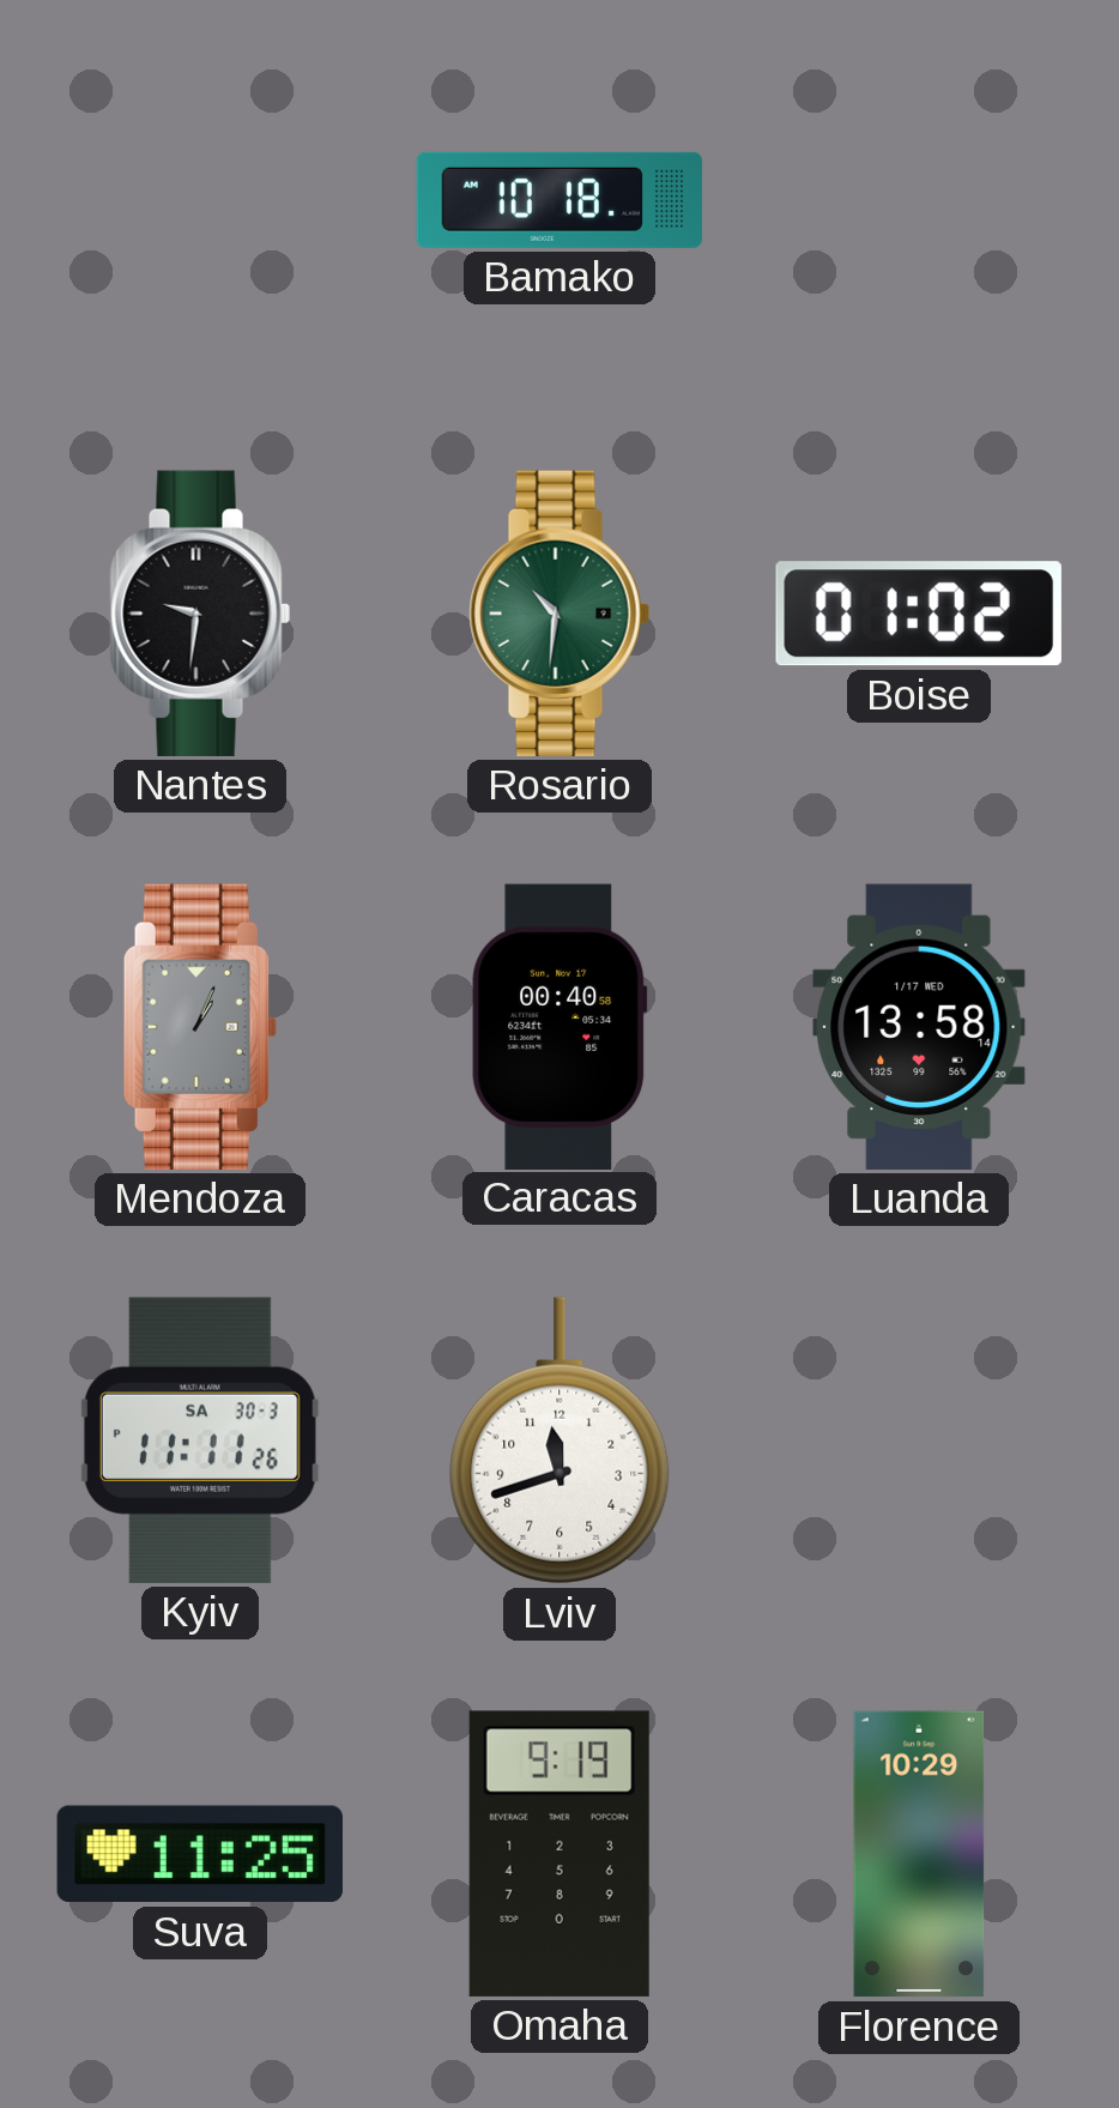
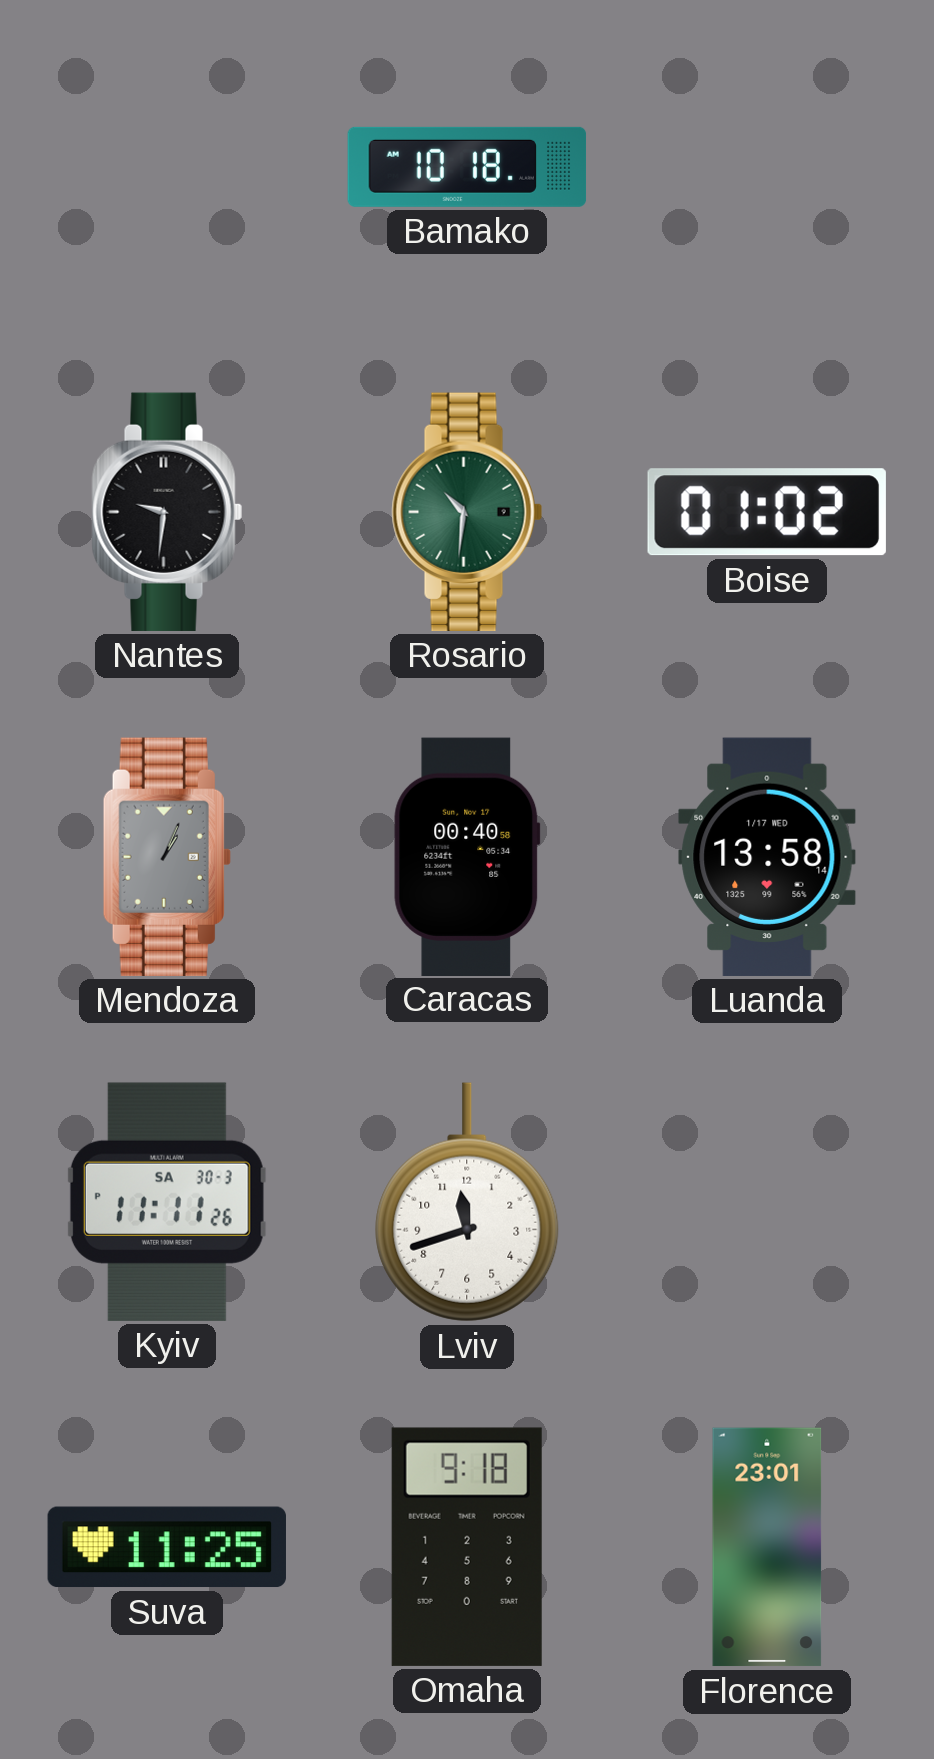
Omaha: 9:19 -> 9:18 (467, 1547)
Florence: 10:29 -> 23:01 (767, 1547)
